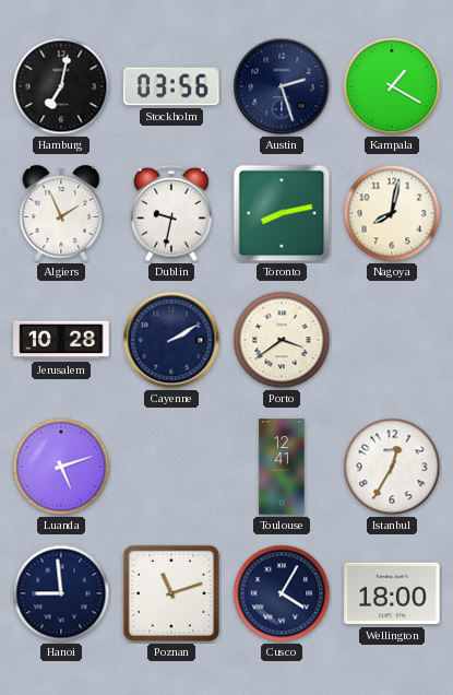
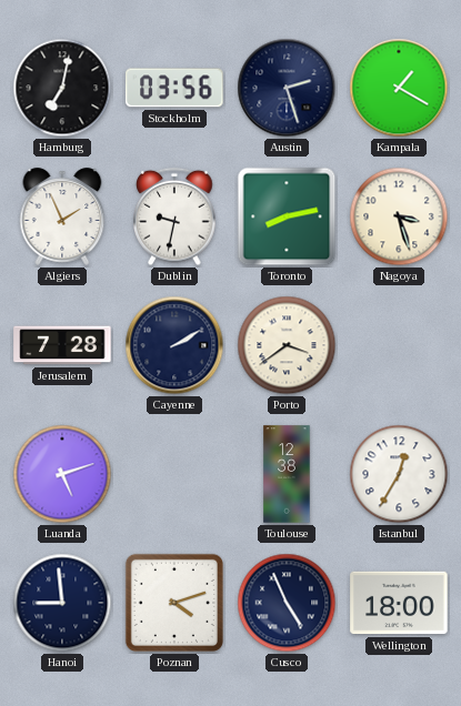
Nagoya: 8:02 -> 3:27 (399, 216)
Jerusalem: 10:28 -> 7:28 (62, 345)
Toulouse: 12:41 -> 12:38 (287, 474)
Poznan: 11:12 -> 4:12 (174, 603)
Cusco: 4:05 -> 4:56 (287, 603)
